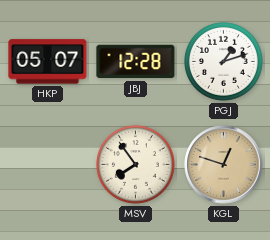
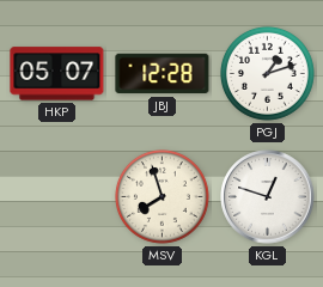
MSV: 7:54 -> 7:57 (161, 196)
KGL dial: champagne -> white (268, 197)
